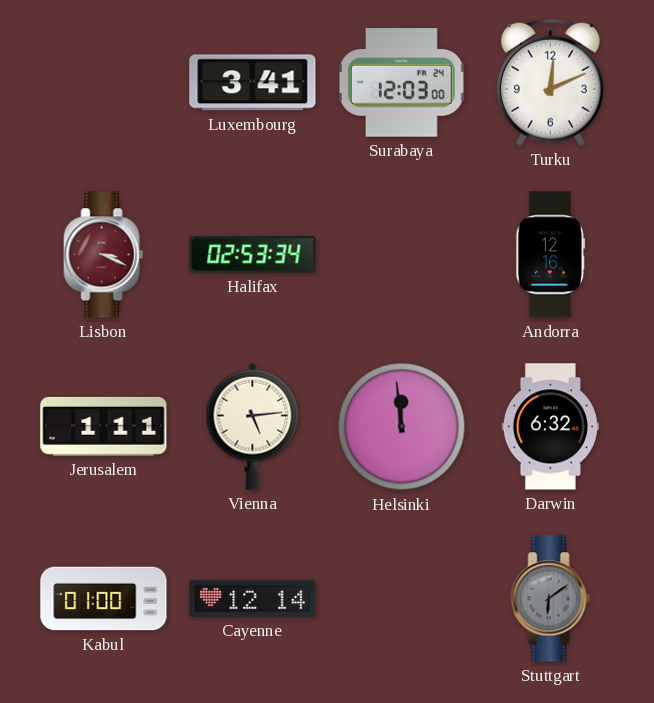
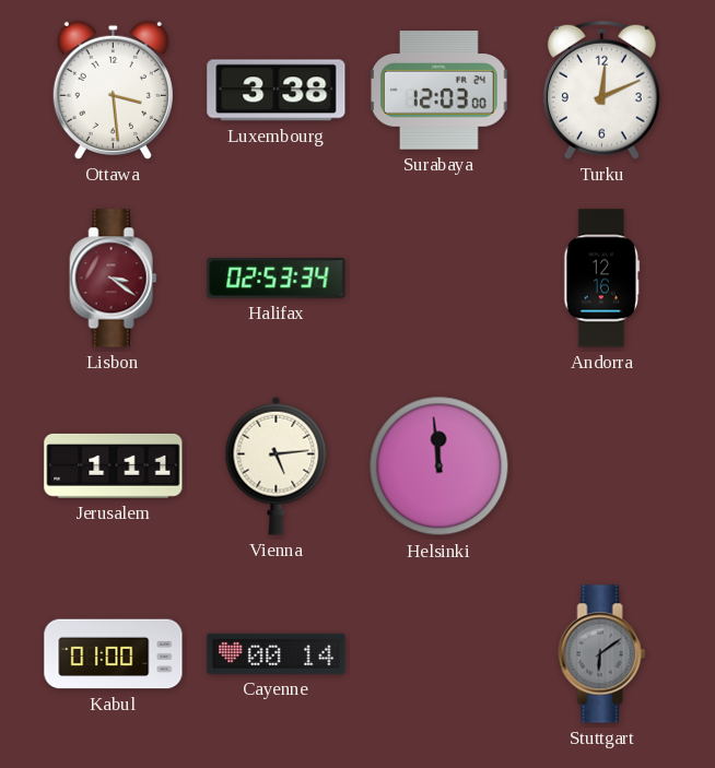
Ottawa: none -> 3:29 (113, 90)
Luxembourg: 3:41 -> 3:38 (277, 91)
Lisbon: 3:19 -> 3:21 (114, 279)
Darwin: 6:32 -> none (550, 427)
Cayenne: 12:14 -> 00:14 (277, 653)
